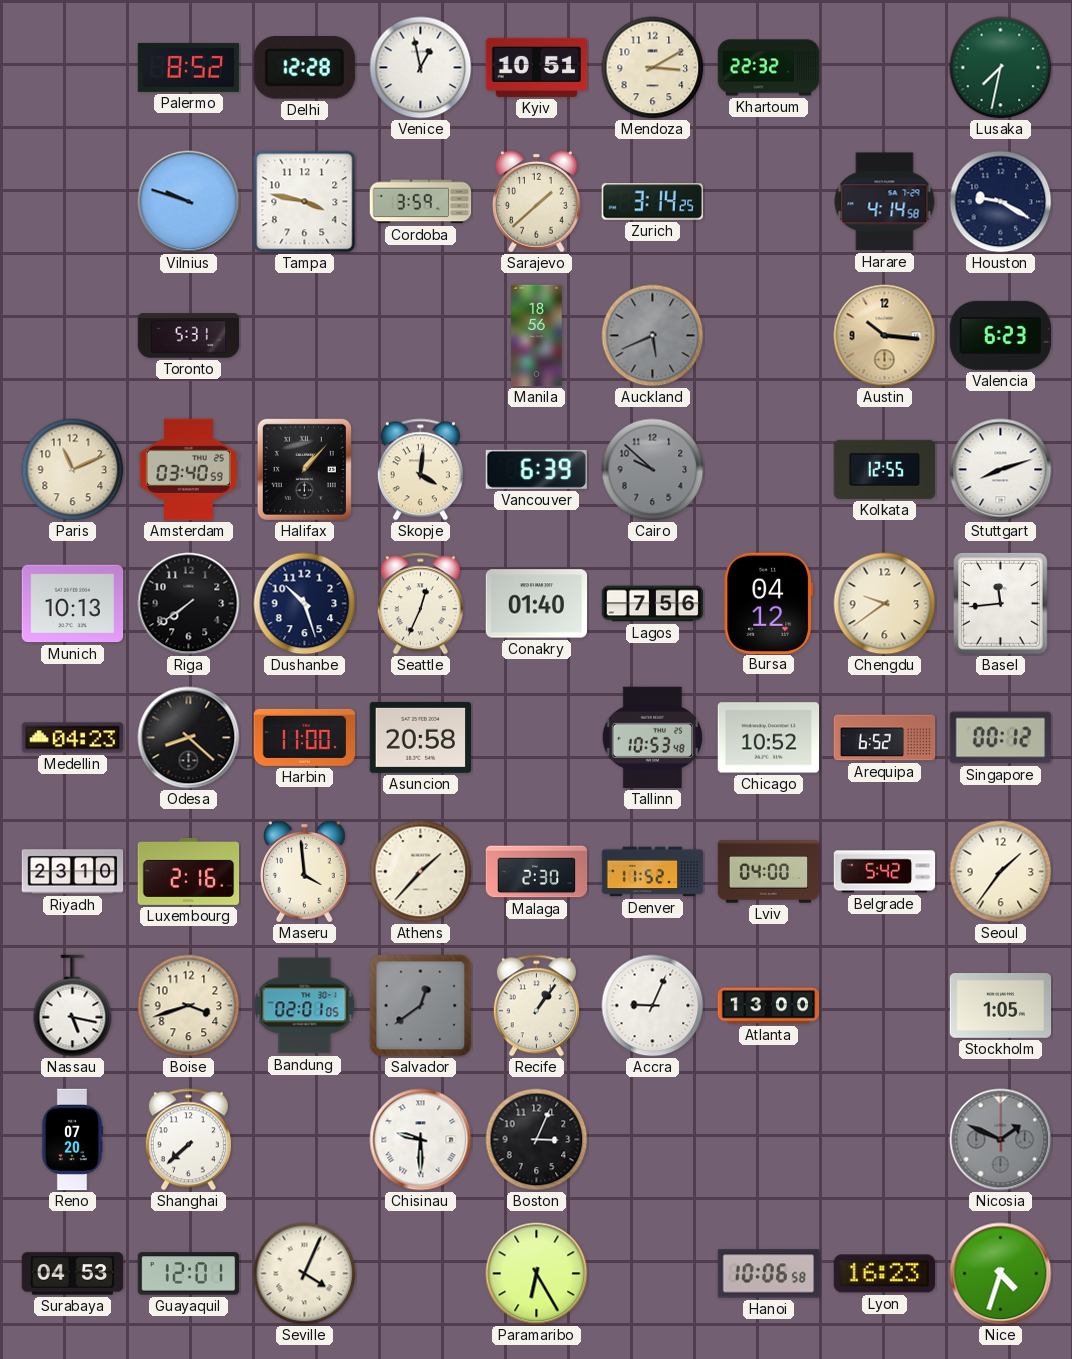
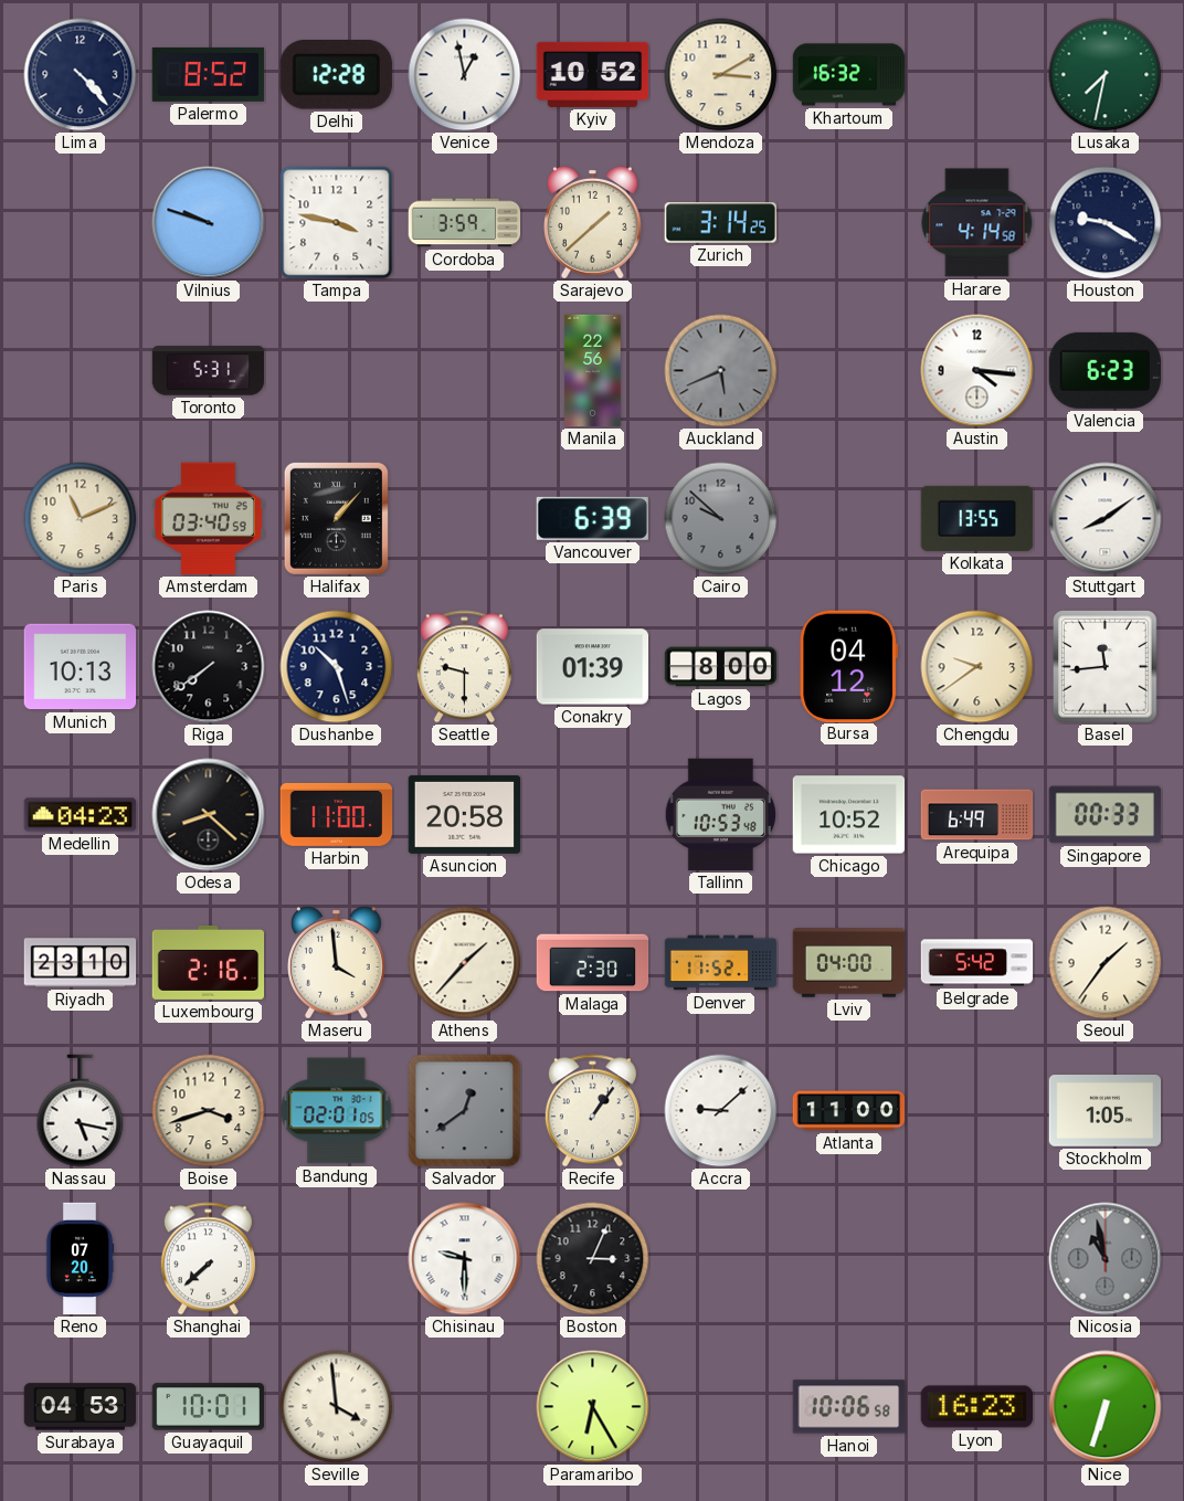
Lima: none -> 4:23 (81, 75)
Kyiv: 10:51 -> 10:52 (593, 74)
Khartoum: 22:32 -> 16:32 (849, 75)
Manila: 18:56 -> 22:56 (593, 371)
Austin: 10:16 -> 4:16 (977, 371)
Austin dial: champagne -> white (977, 371)
Skopje: 4:01 -> none (420, 470)
Kolkata: 12:55 -> 13:55 (977, 518)
Stuttgart: 8:12 -> 8:09 (1106, 519)
Seattle: 12:34 -> 9:30 (464, 667)
Conakry: 01:40 -> 01:39 (593, 667)
Lagos: 7:56 -> 8:00 (721, 667)
Arequipa: 6:52 -> 6:49 (977, 815)
Singapore: 00:12 -> 00:33 (1104, 815)
Accra: 9:04 -> 9:08 (721, 1111)
Atlanta: 13:00 -> 11:00 (849, 1111)
Nicosia: 1:49 -> 10:58 (1106, 1259)
Guayaquil: 12:01 -> 10:01 (209, 1407)
Seville: 4:04 -> 3:59 (337, 1407)
Nice: 4:33 -> 6:33 (1106, 1407)
